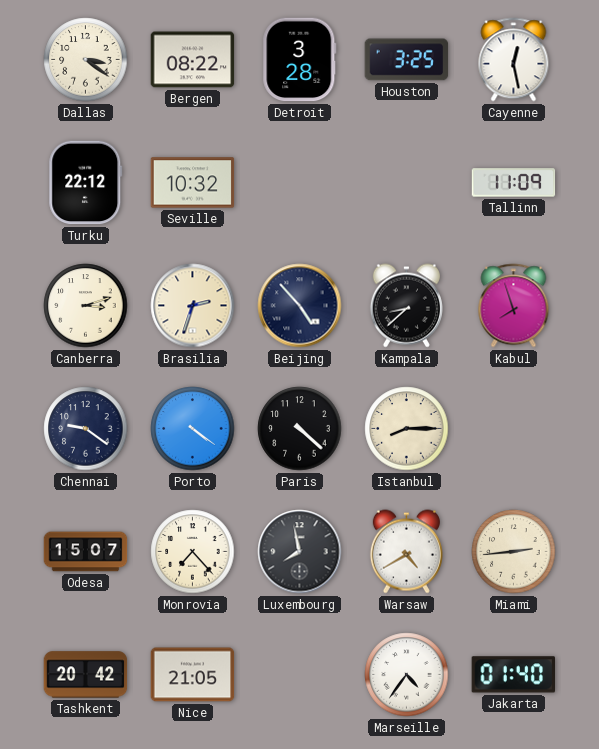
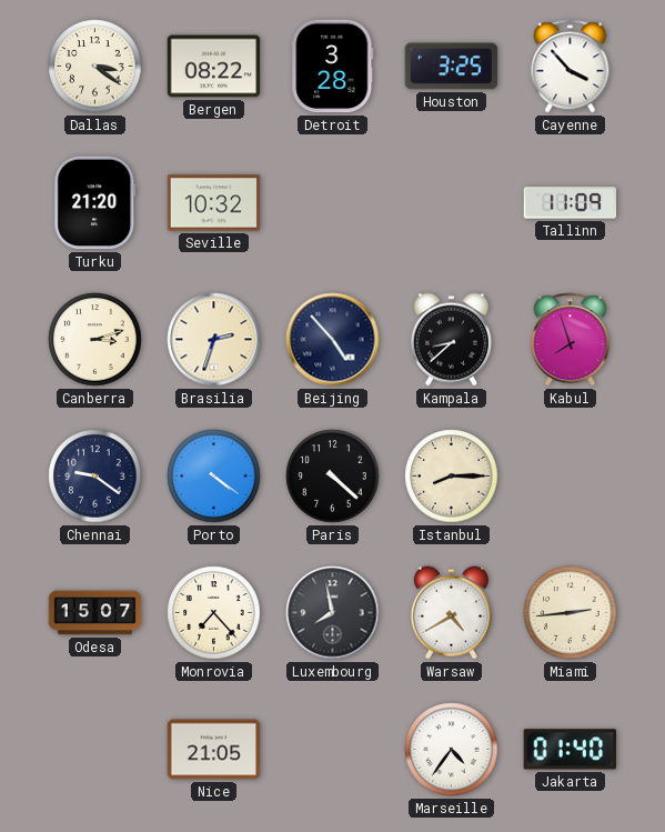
Cayenne: 12:28 -> 3:53 (571, 67)
Turku: 22:12 -> 21:20 (95, 203)
Tashkent: 20:42 -> none (86, 675)
